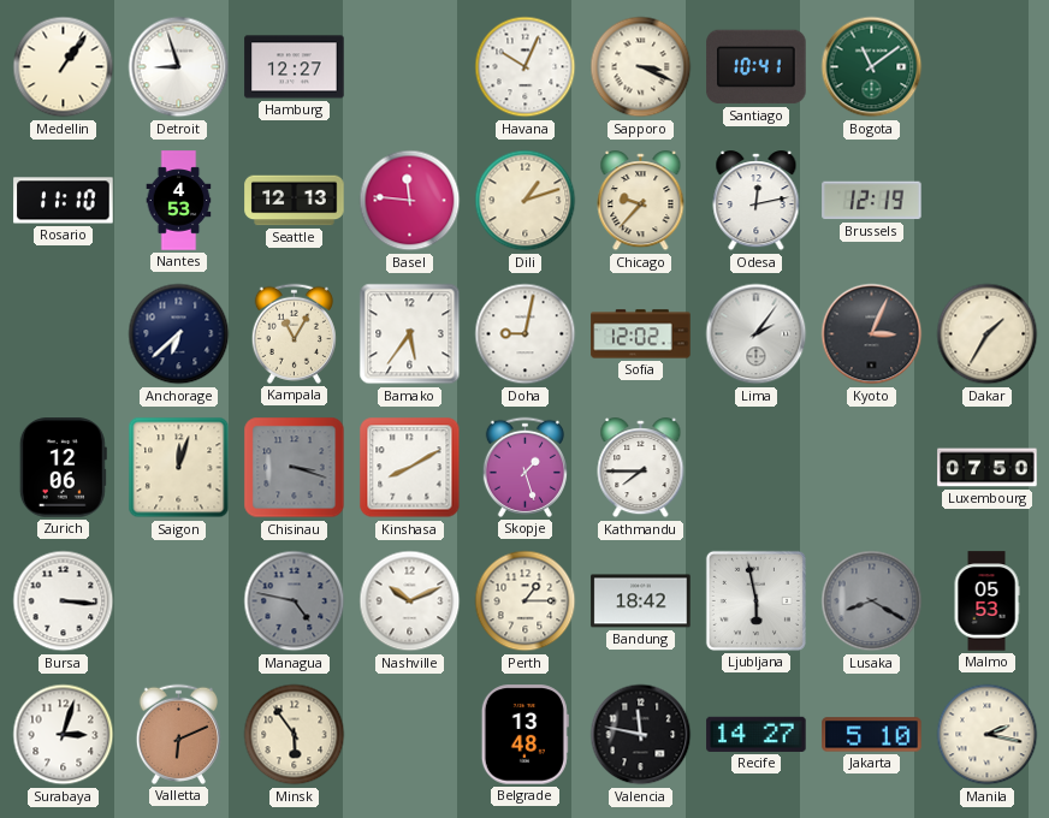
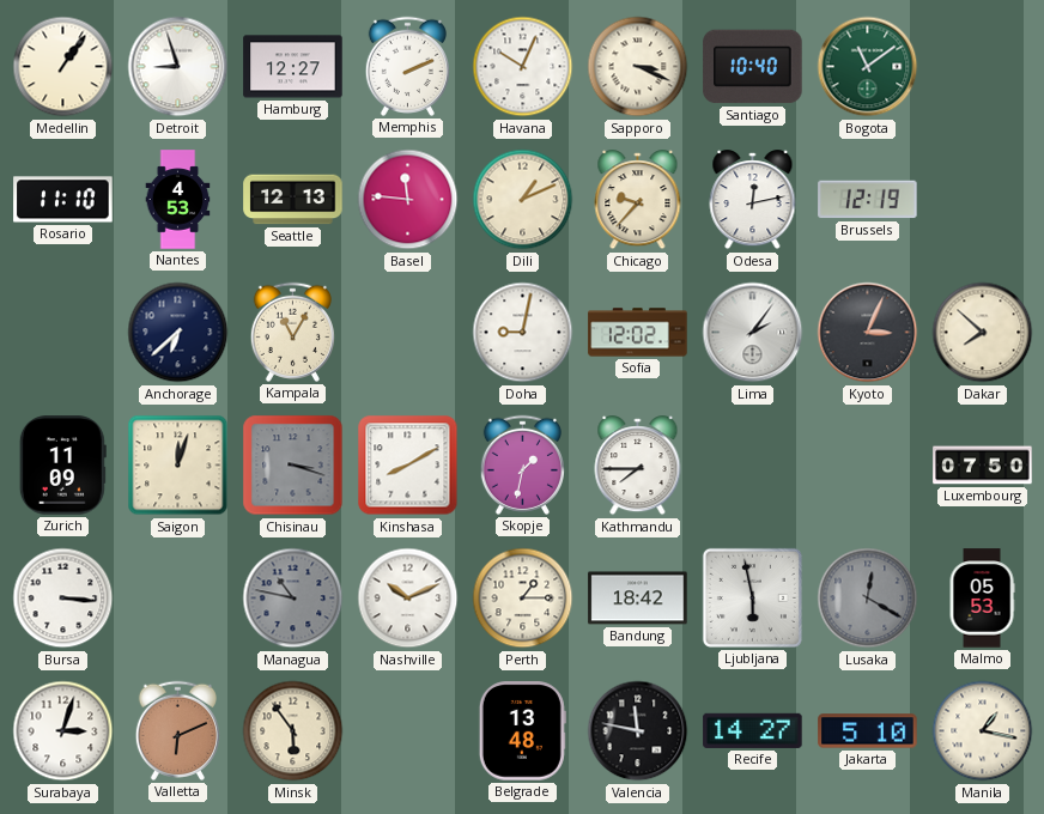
Memphis: none -> 2:11 (407, 66)
Santiago: 10:41 -> 10:40 (753, 67)
Dili: 1:12 -> 1:11 (523, 200)
Bamako: 5:36 -> none (410, 334)
Dakar: 1:35 -> 7:52 (983, 333)
Zurich: 12:06 -> 11:09 (62, 466)
Skopje: 1:27 -> 1:32 (522, 464)
Managua: 4:47 -> 10:47 (293, 599)
Lusaka: 8:20 -> 12:20 (868, 599)
Manila: 2:17 -> 1:17 (983, 731)
